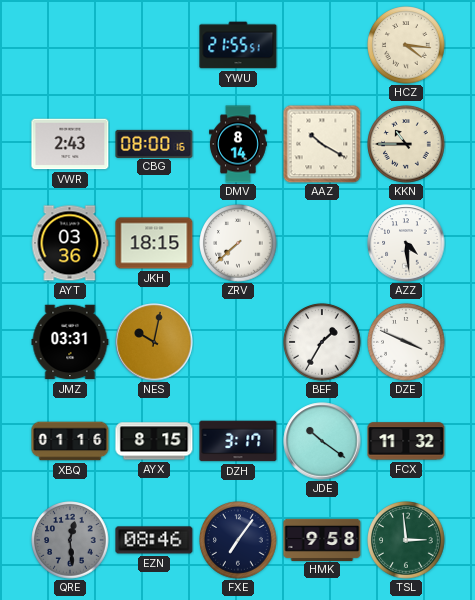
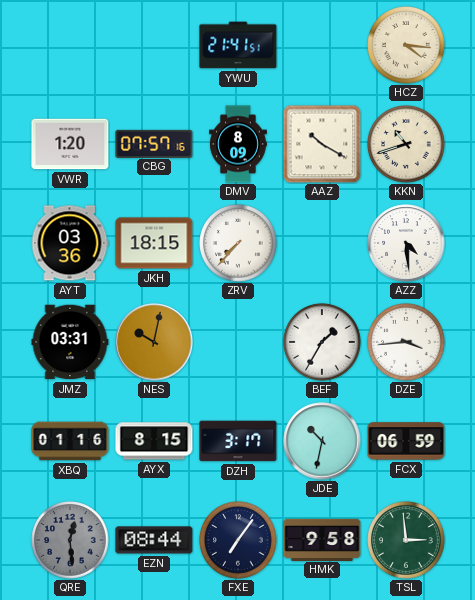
YWU: 21:55 -> 21:41 (238, 45)
VWR: 2:43 -> 1:20 (70, 144)
CBG: 08:00 -> 07:57 (154, 143)
DMV: 8:14 -> 8:09 (239, 144)
KKN: 10:45 -> 10:42 (406, 144)
ZRV: 7:38 -> 7:37 (238, 243)
DZE: 3:49 -> 3:44 (406, 342)
JDE: 10:21 -> 10:32 (322, 441)
FCX: 11:32 -> 06:59 (406, 441)
EZN: 08:46 -> 08:44 (154, 540)
